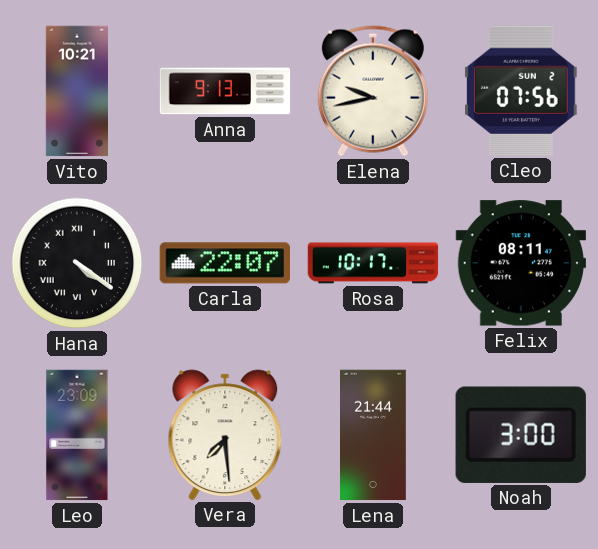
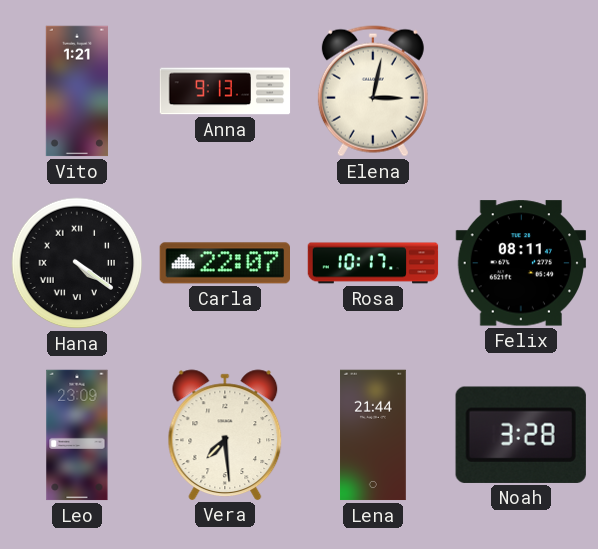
Vito: 10:21 -> 1:21 (77, 91)
Elena: 9:43 -> 3:02 (373, 91)
Cleo: 07:56 -> none (522, 91)
Noah: 3:00 -> 3:28 (521, 435)
